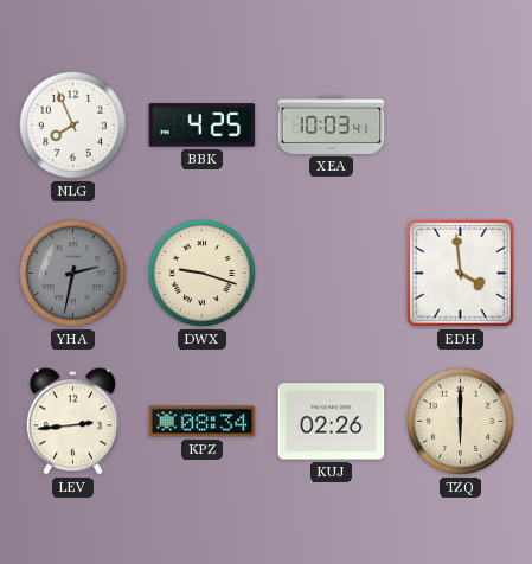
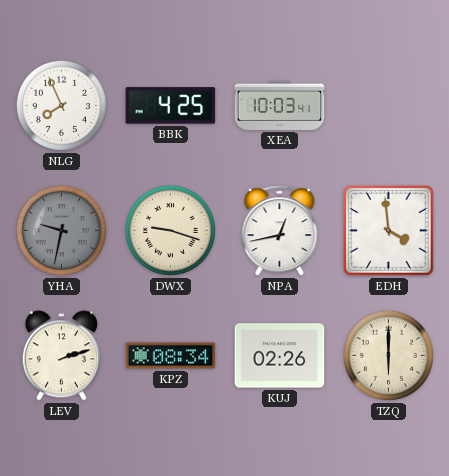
YHA: 2:32 -> 9:32 (61, 230)
NPA: none -> 12:43 (280, 231)
LEV: 2:44 -> 2:12 (61, 356)
